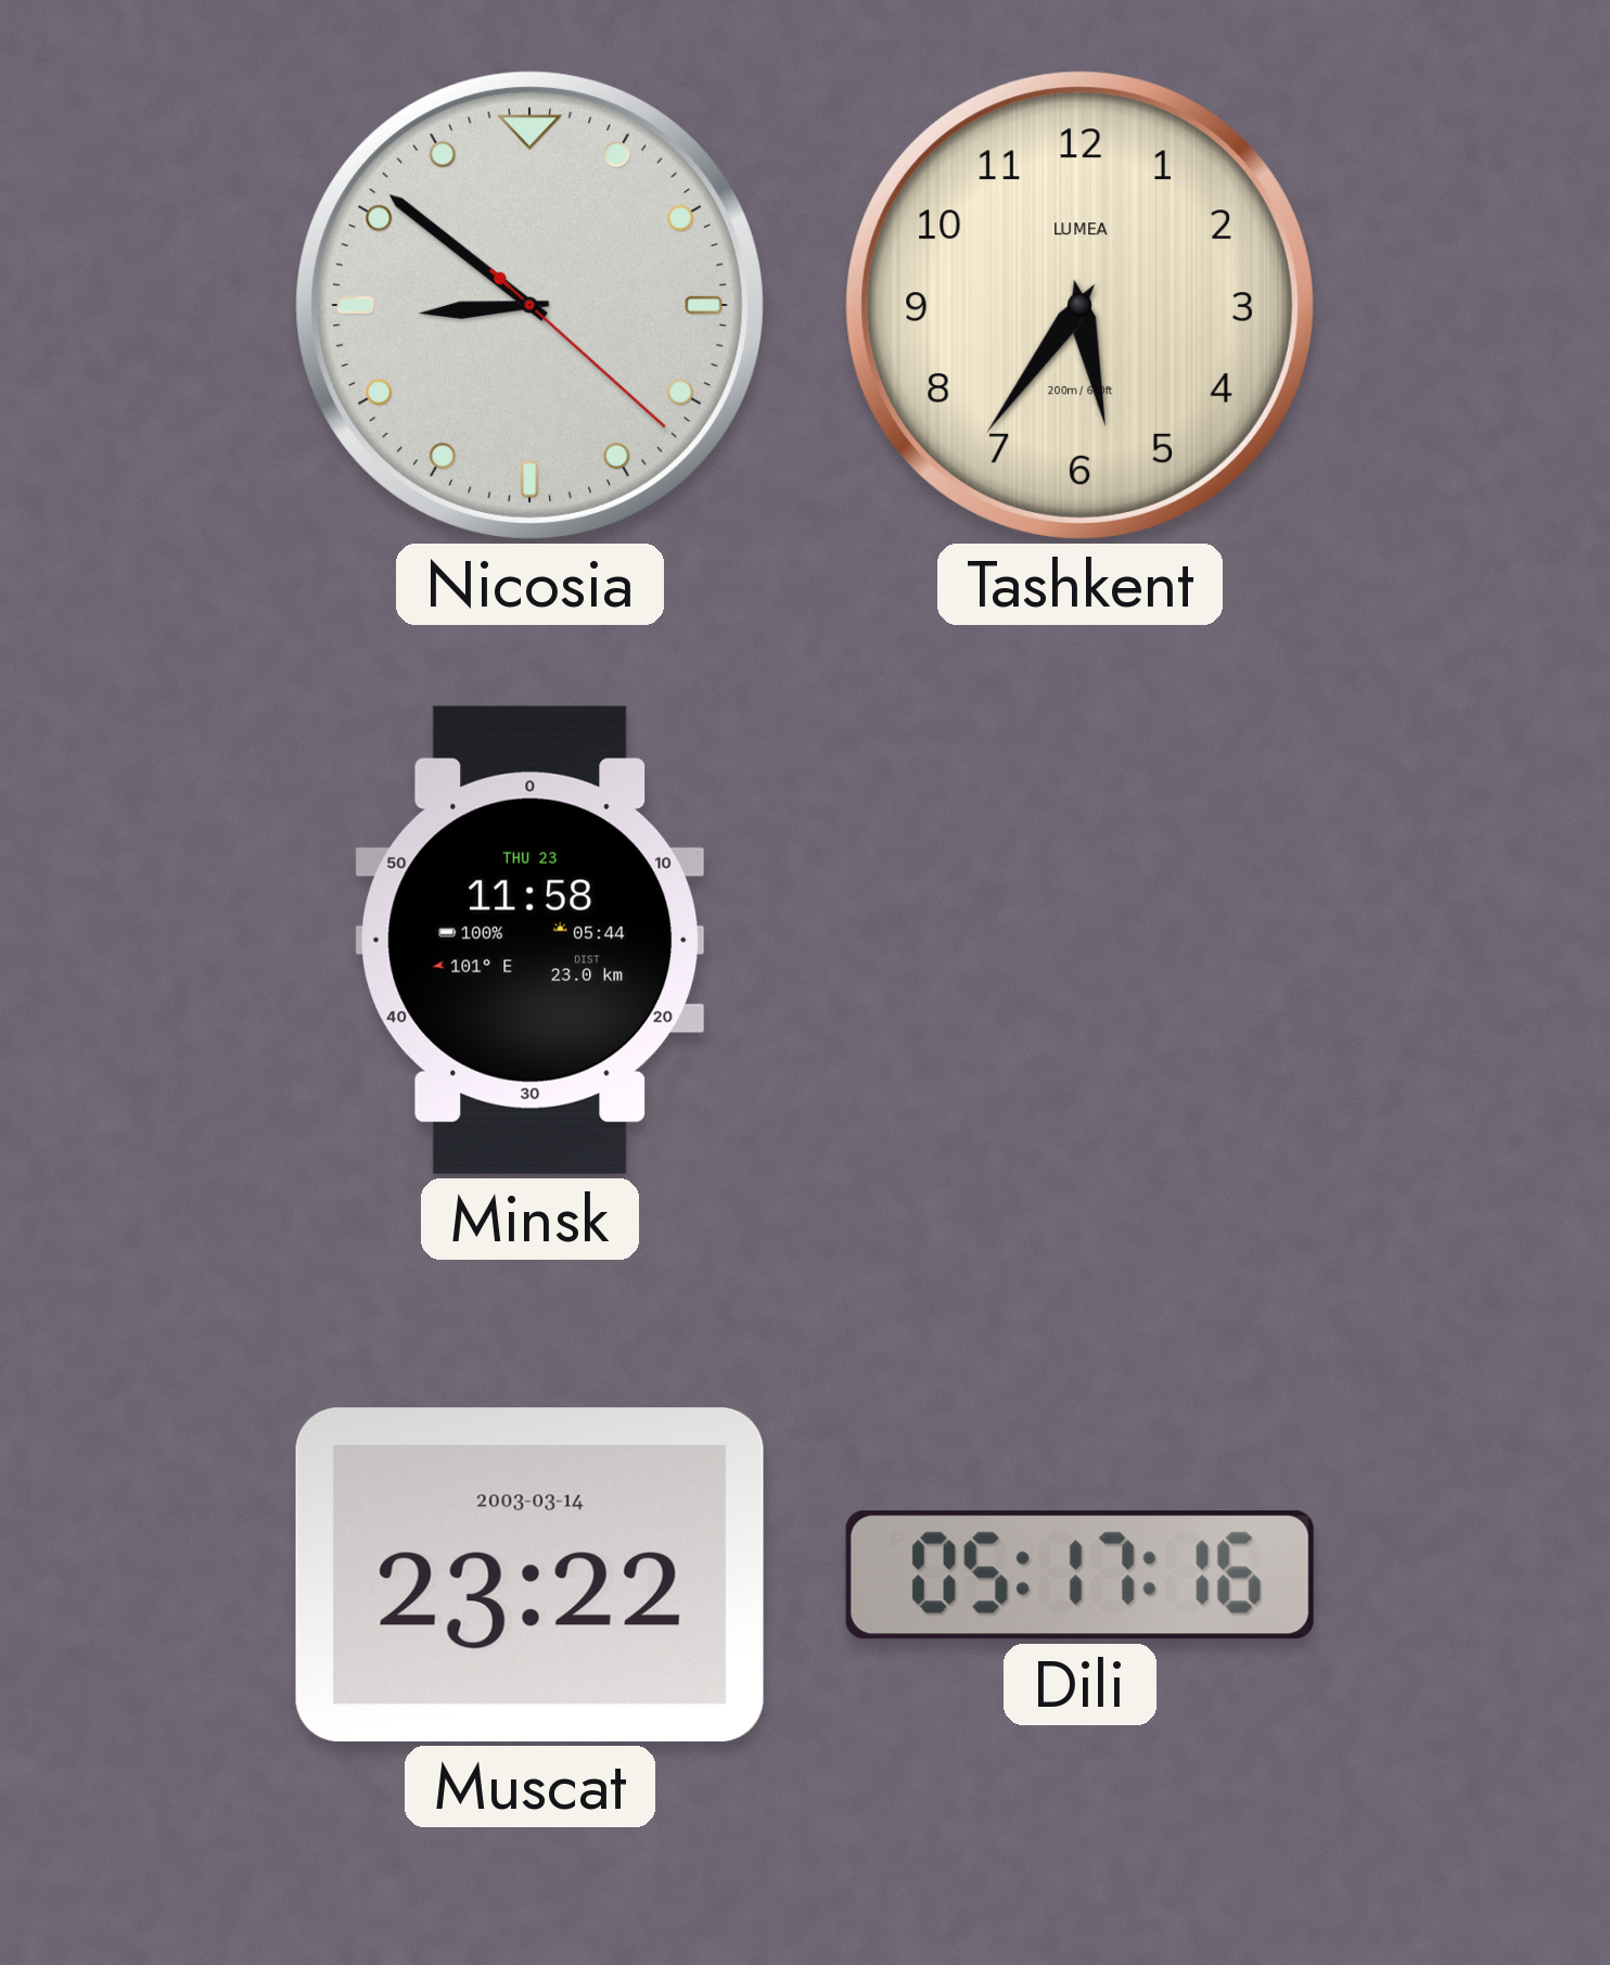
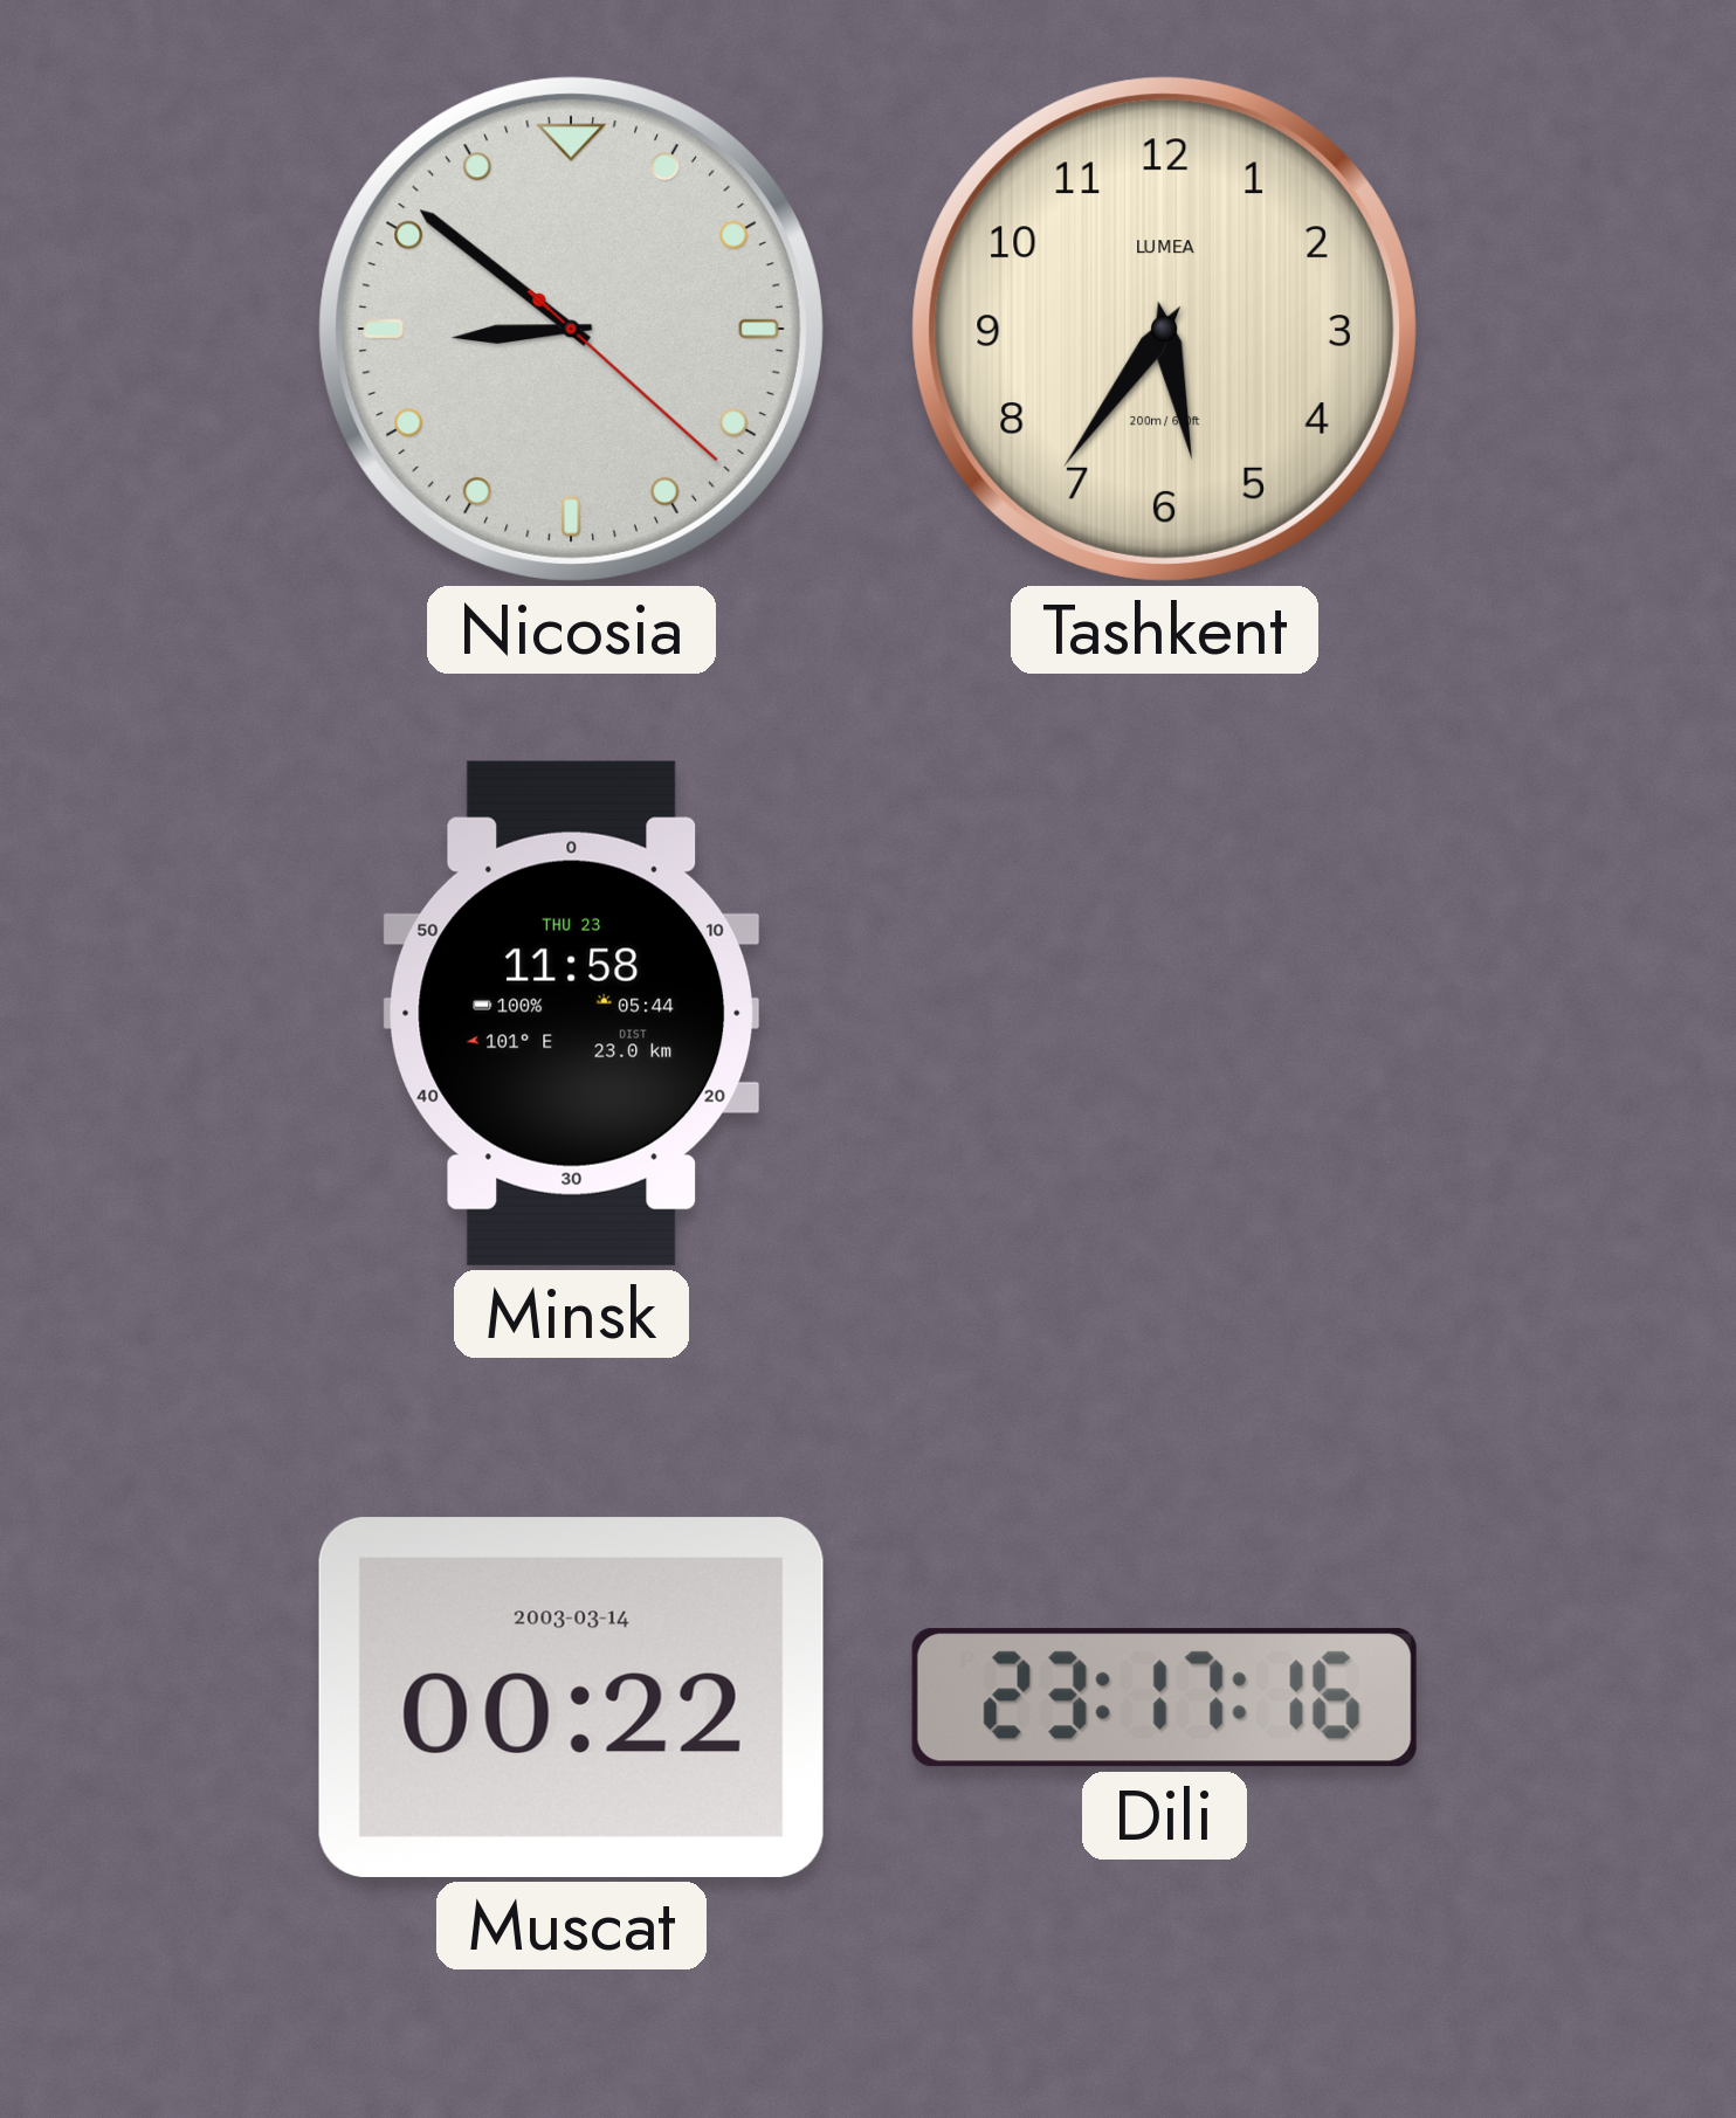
Muscat: 23:22 -> 00:22 (571, 1697)
Dili: 05:17 -> 23:17 (1164, 1698)
